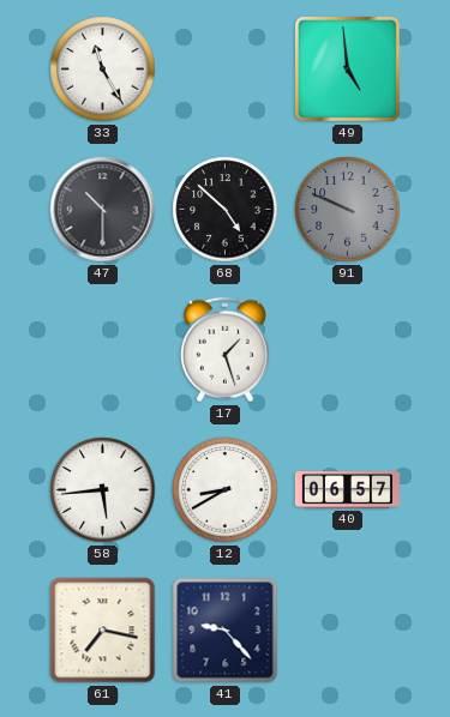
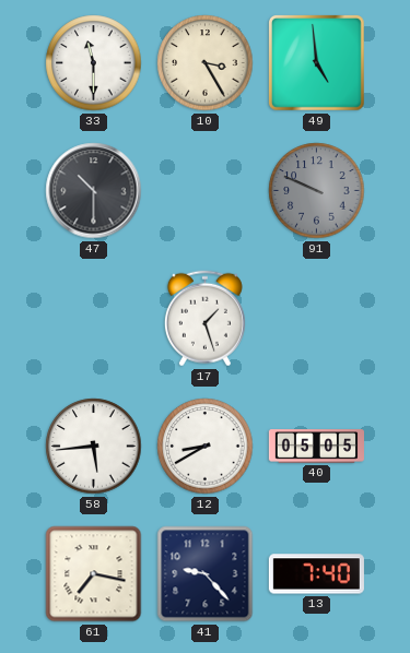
33: 11:25 -> 11:30 (94, 63)
10: none -> 3:25 (206, 63)
68: 4:52 -> none (226, 210)
40: 06:57 -> 05:05 (316, 447)
13: none -> 7:40 (316, 574)
